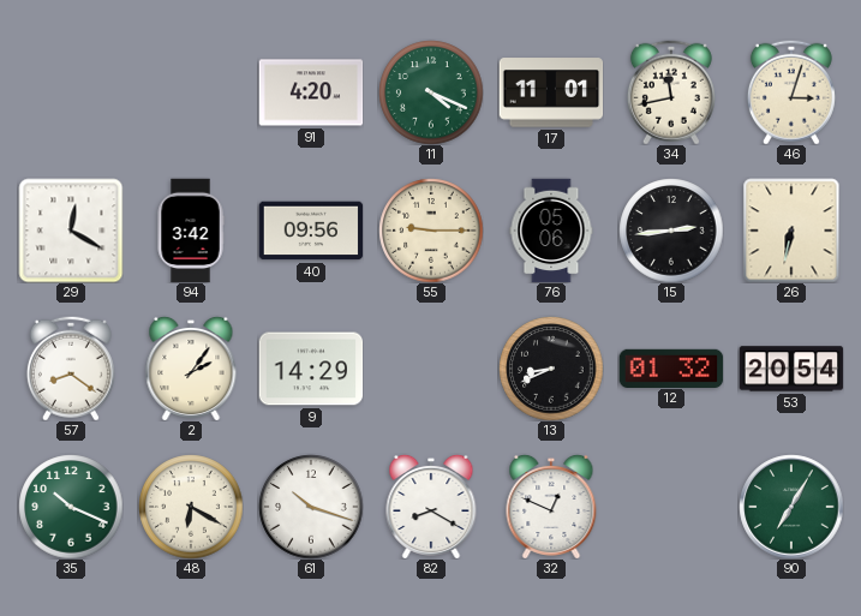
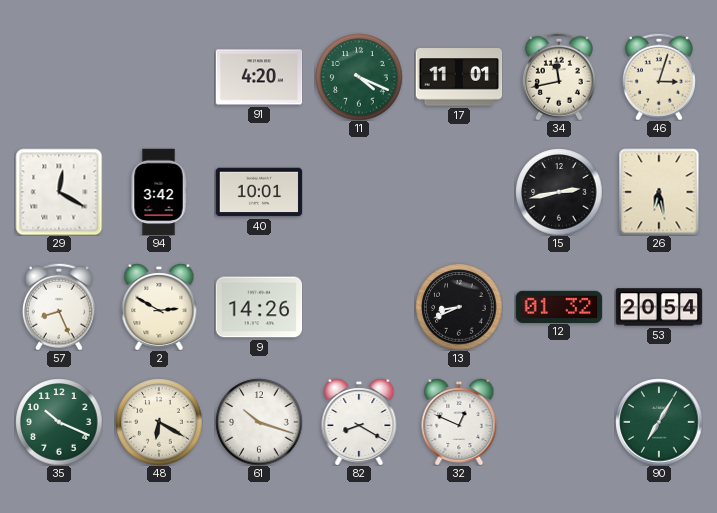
40: 09:56 -> 10:01 (259, 192)
55: 9:15 -> none (431, 231)
76: 05:06 -> none (551, 231)
15: 2:44 -> 2:43 (559, 192)
26: 6:32 -> 6:28 (659, 192)
57: 8:21 -> 8:26 (59, 307)
2: 2:06 -> 2:50 (159, 307)
9: 14:29 -> 14:26 (259, 307)
